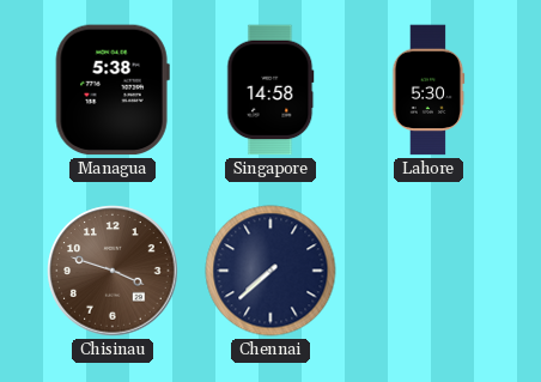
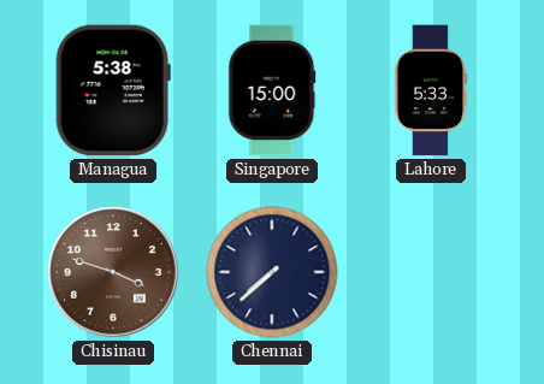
Singapore: 14:58 -> 15:00 (272, 90)
Lahore: 5:30 -> 5:33 (431, 90)
